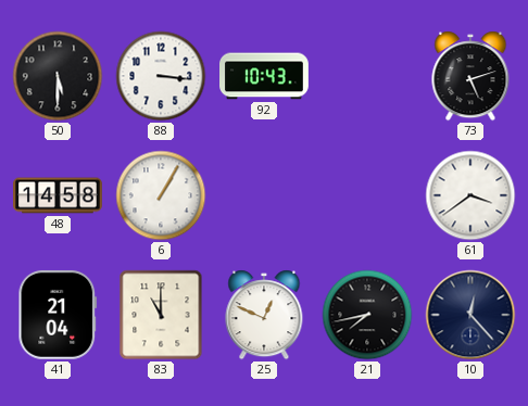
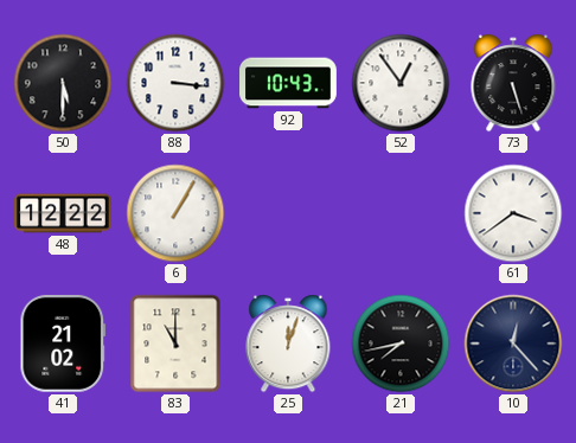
52: none -> 12:54 (401, 83)
73: 5:12 -> 5:27 (513, 83)
48: 14:58 -> 12:22 (64, 213)
41: 21:04 -> 21:02 (63, 344)
25: 12:49 -> 12:03 (288, 344)
